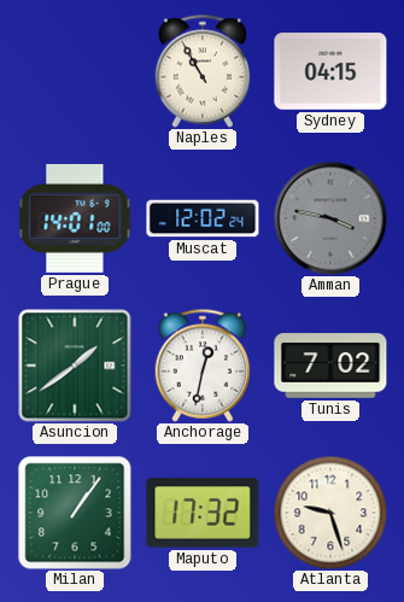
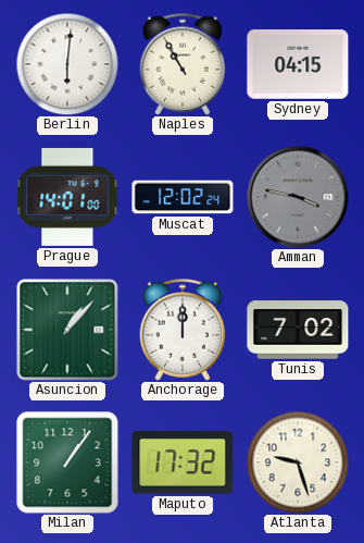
Berlin: none -> 6:01 (67, 64)
Asuncion: 1:39 -> 1:07 (67, 330)
Anchorage: 12:32 -> 12:00 (183, 330)
